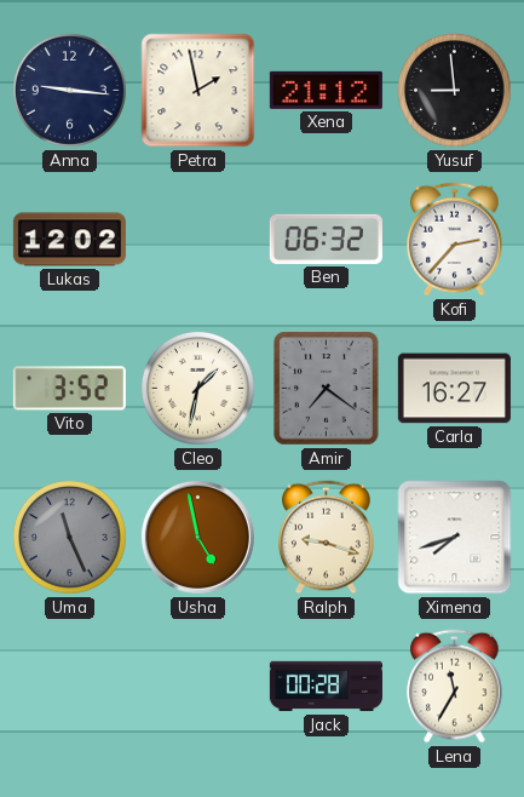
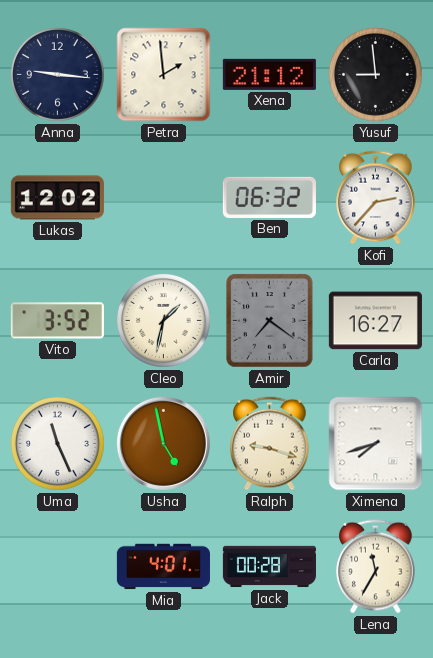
Petra: 1:58 -> 1:59 (164, 75)
Uma dial: grey -> white (57, 443)
Mia: none -> 4:01 (163, 567)
